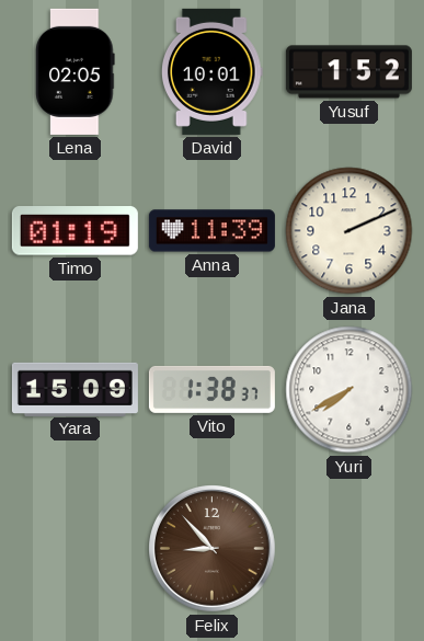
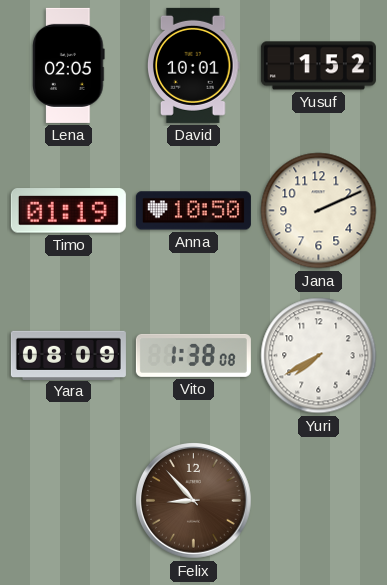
Anna: 11:39 -> 10:50 (193, 211)
Yara: 15:09 -> 08:09 (68, 355)
Vito: 1:38:37 -> 1:38:08 (193, 355)
